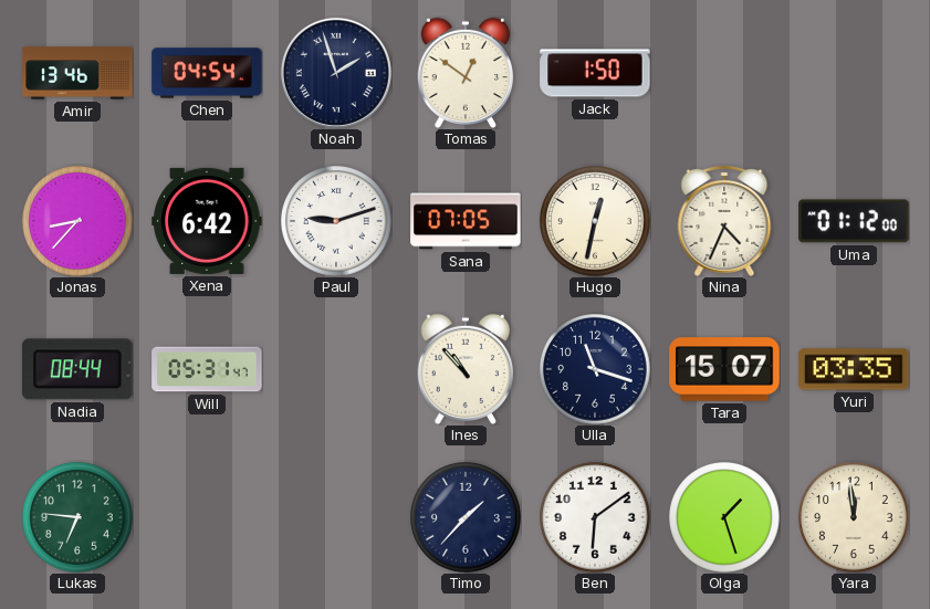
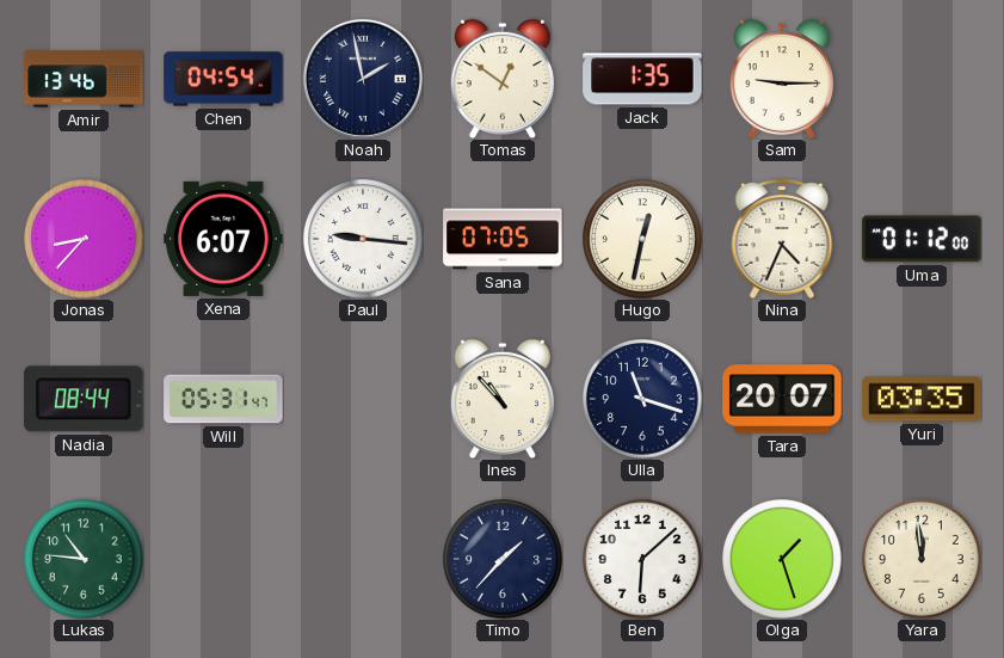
Noah: 1:57 -> 1:58 (363, 79)
Jack: 1:50 -> 1:35 (642, 79)
Sam: none -> 9:15 (781, 79)
Xena: 6:42 -> 6:07 (223, 239)
Paul: 9:12 -> 9:16 (364, 240)
Tara: 15:07 -> 20:07 (782, 399)
Lukas: 6:46 -> 10:46 (85, 560)
Ben: 6:09 -> 6:08 (643, 560)
